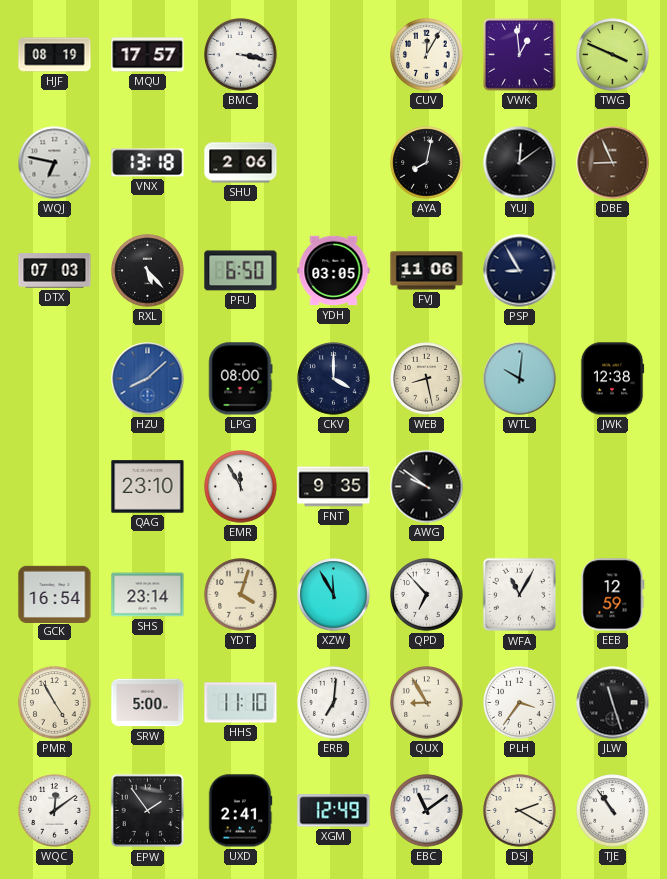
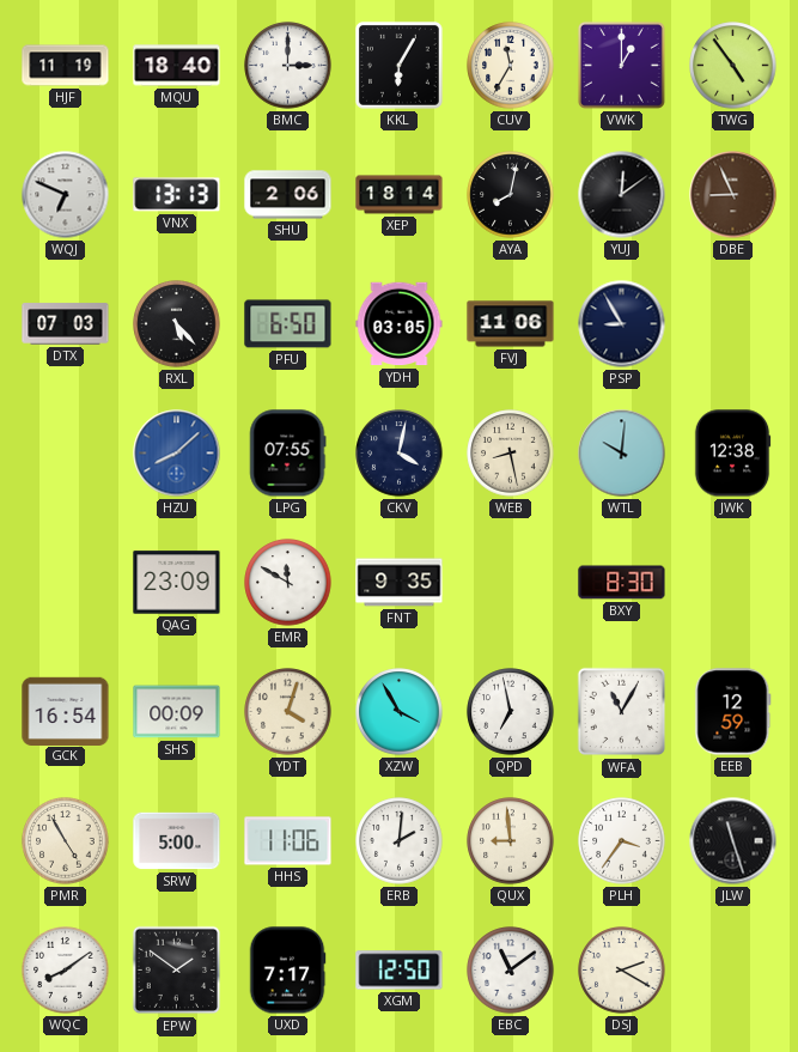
HJF: 08:19 -> 11:19 (66, 66)
MQU: 17:57 -> 18:40 (177, 66)
BMC: 3:17 -> 3:00 (288, 66)
KKL: none -> 6:05 (400, 66)
CUV: 12:05 -> 11:35 (511, 66)
VWK: 12:59 -> 1:00 (621, 65)
TWG: 3:49 -> 4:54 (733, 66)
WQJ: 6:47 -> 6:49 (66, 195)
VNX: 13:18 -> 13:13 (177, 195)
XEP: none -> 18:14 (400, 195)
LPG: 08:00 -> 07:55 (288, 454)
CKV: 4:00 -> 4:02 (400, 454)
QAG: 23:10 -> 23:09 (177, 583)
EMR: 11:55 -> 11:50 (288, 583)
AWG: 9:51 -> none (427, 487)
BXY: none -> 8:30 (622, 583)
SHS: 23:14 -> 00:09 (177, 712)
XZW: 11:55 -> 3:55 (400, 712)
QPD: 6:53 -> 6:58 (511, 712)
HHS: 11:10 -> 11:06 (288, 841)
ERB: 7:01 -> 2:01 (400, 841)
QUX: 8:55 -> 8:59 (511, 841)
WQC: 12:09 -> 8:09 (66, 971)
EPW: 1:54 -> 1:51 (177, 971)
UXD: 2:41 -> 7:17 (287, 971)
XGM: 12:49 -> 12:50 (400, 971)
TJE: 10:54 -> none (613, 811)
